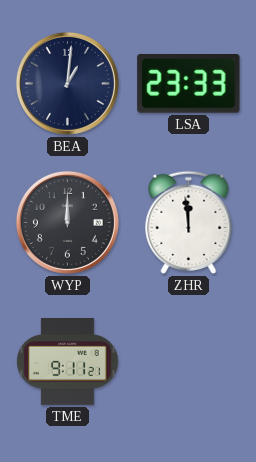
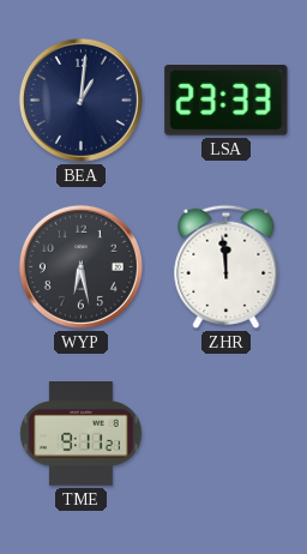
WYP: 12:00 -> 6:28 (80, 266)
